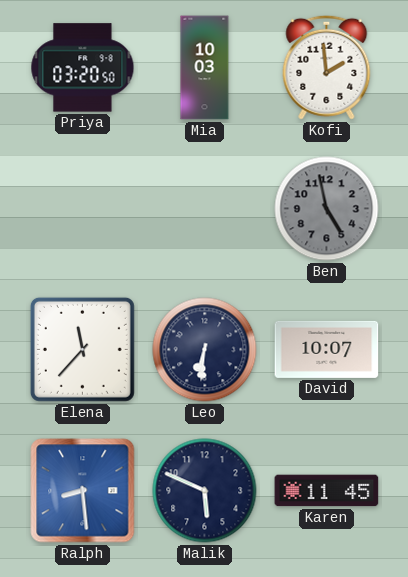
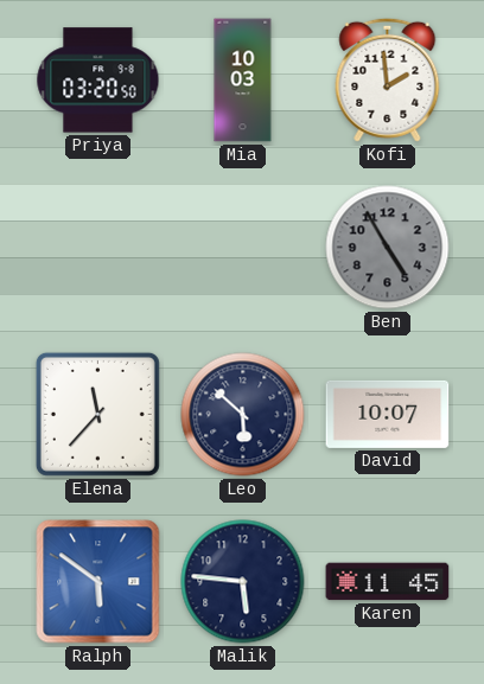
Ben: 4:58 -> 4:55 (388, 248)
Leo: 6:31 -> 5:52 (243, 415)
Ralph: 8:29 -> 5:51 (98, 582)
Malik: 5:49 -> 5:46 (243, 582)
